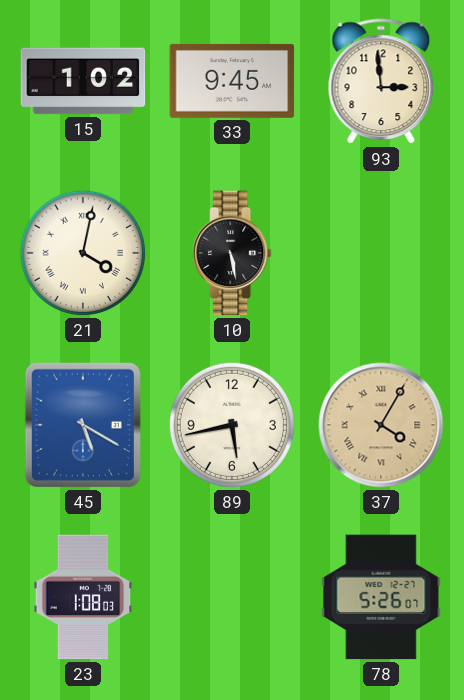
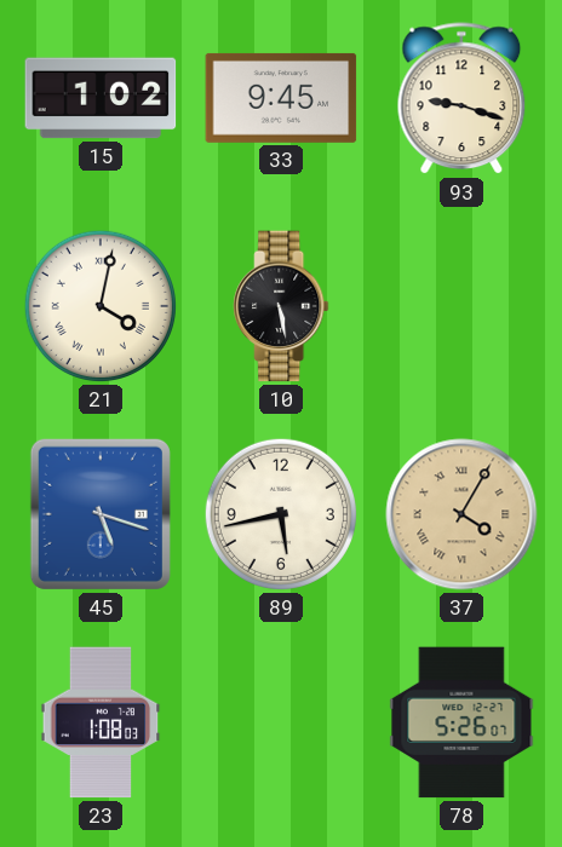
93: 2:59 -> 9:18 (461, 99)
45: 5:20 -> 5:18 (101, 514)
